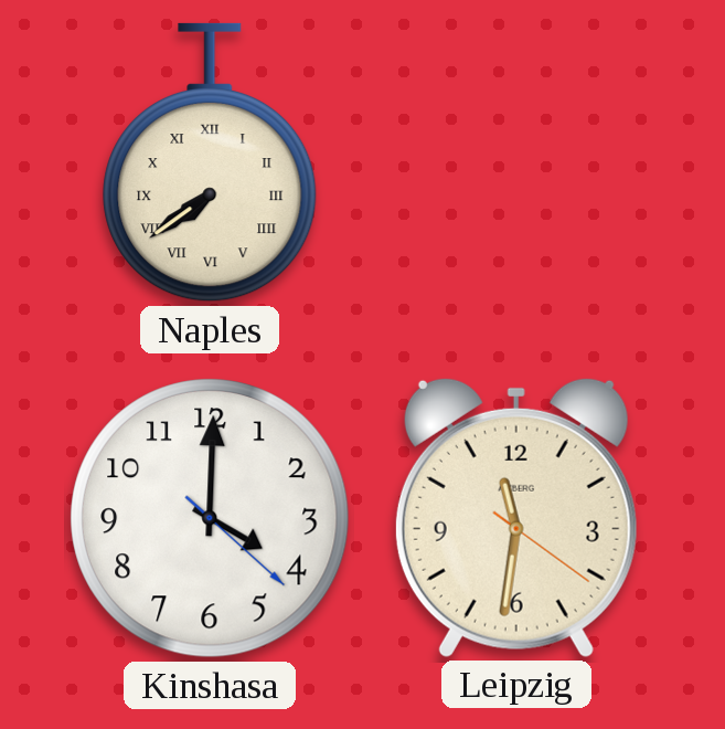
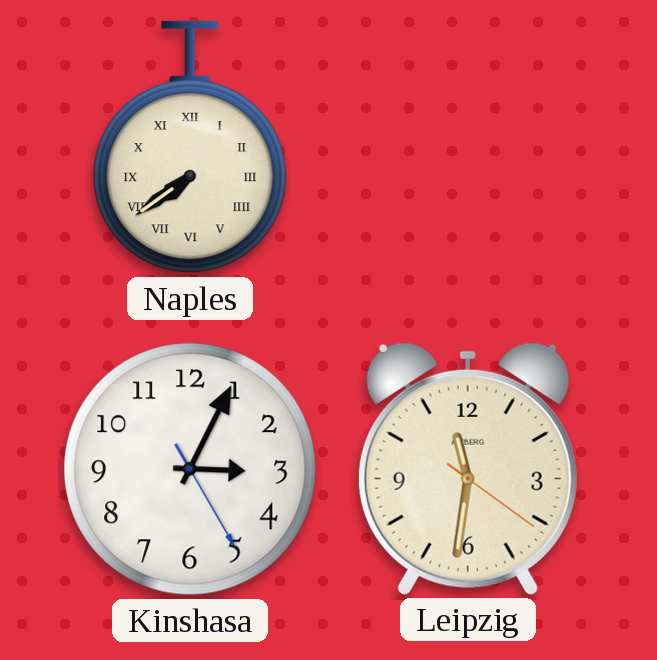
Kinshasa: 4:00 -> 3:04 (190, 469)
